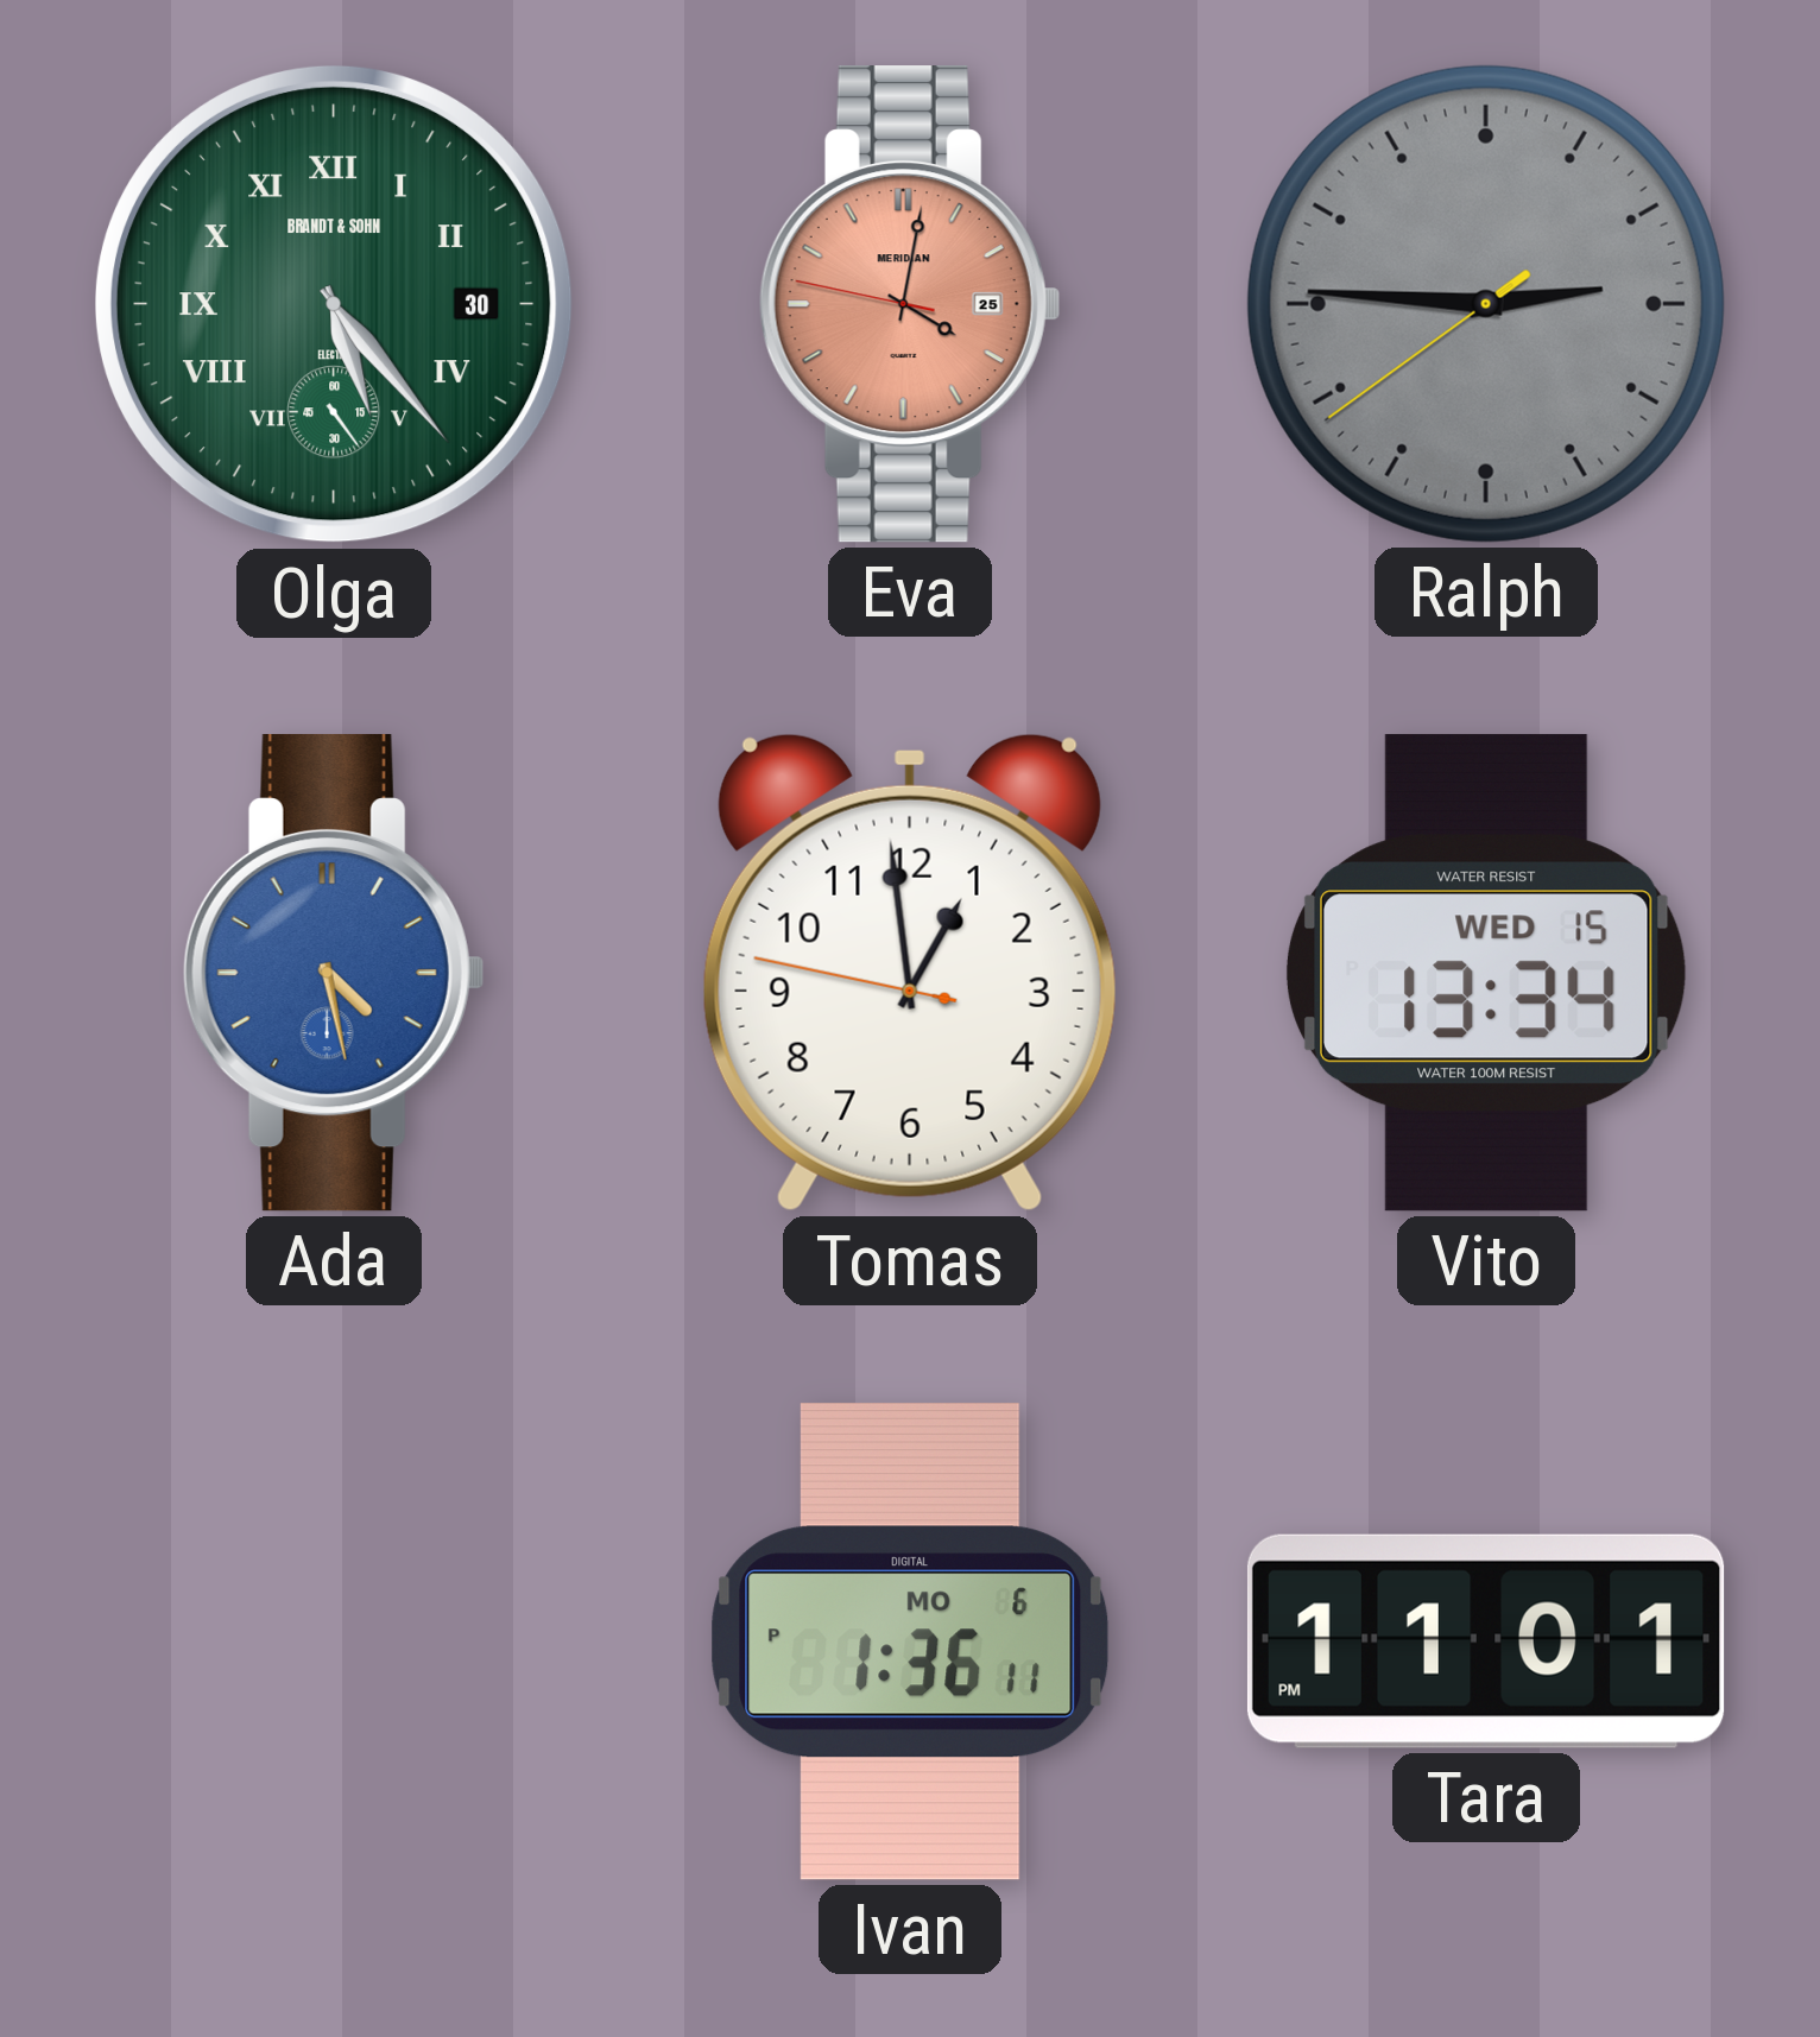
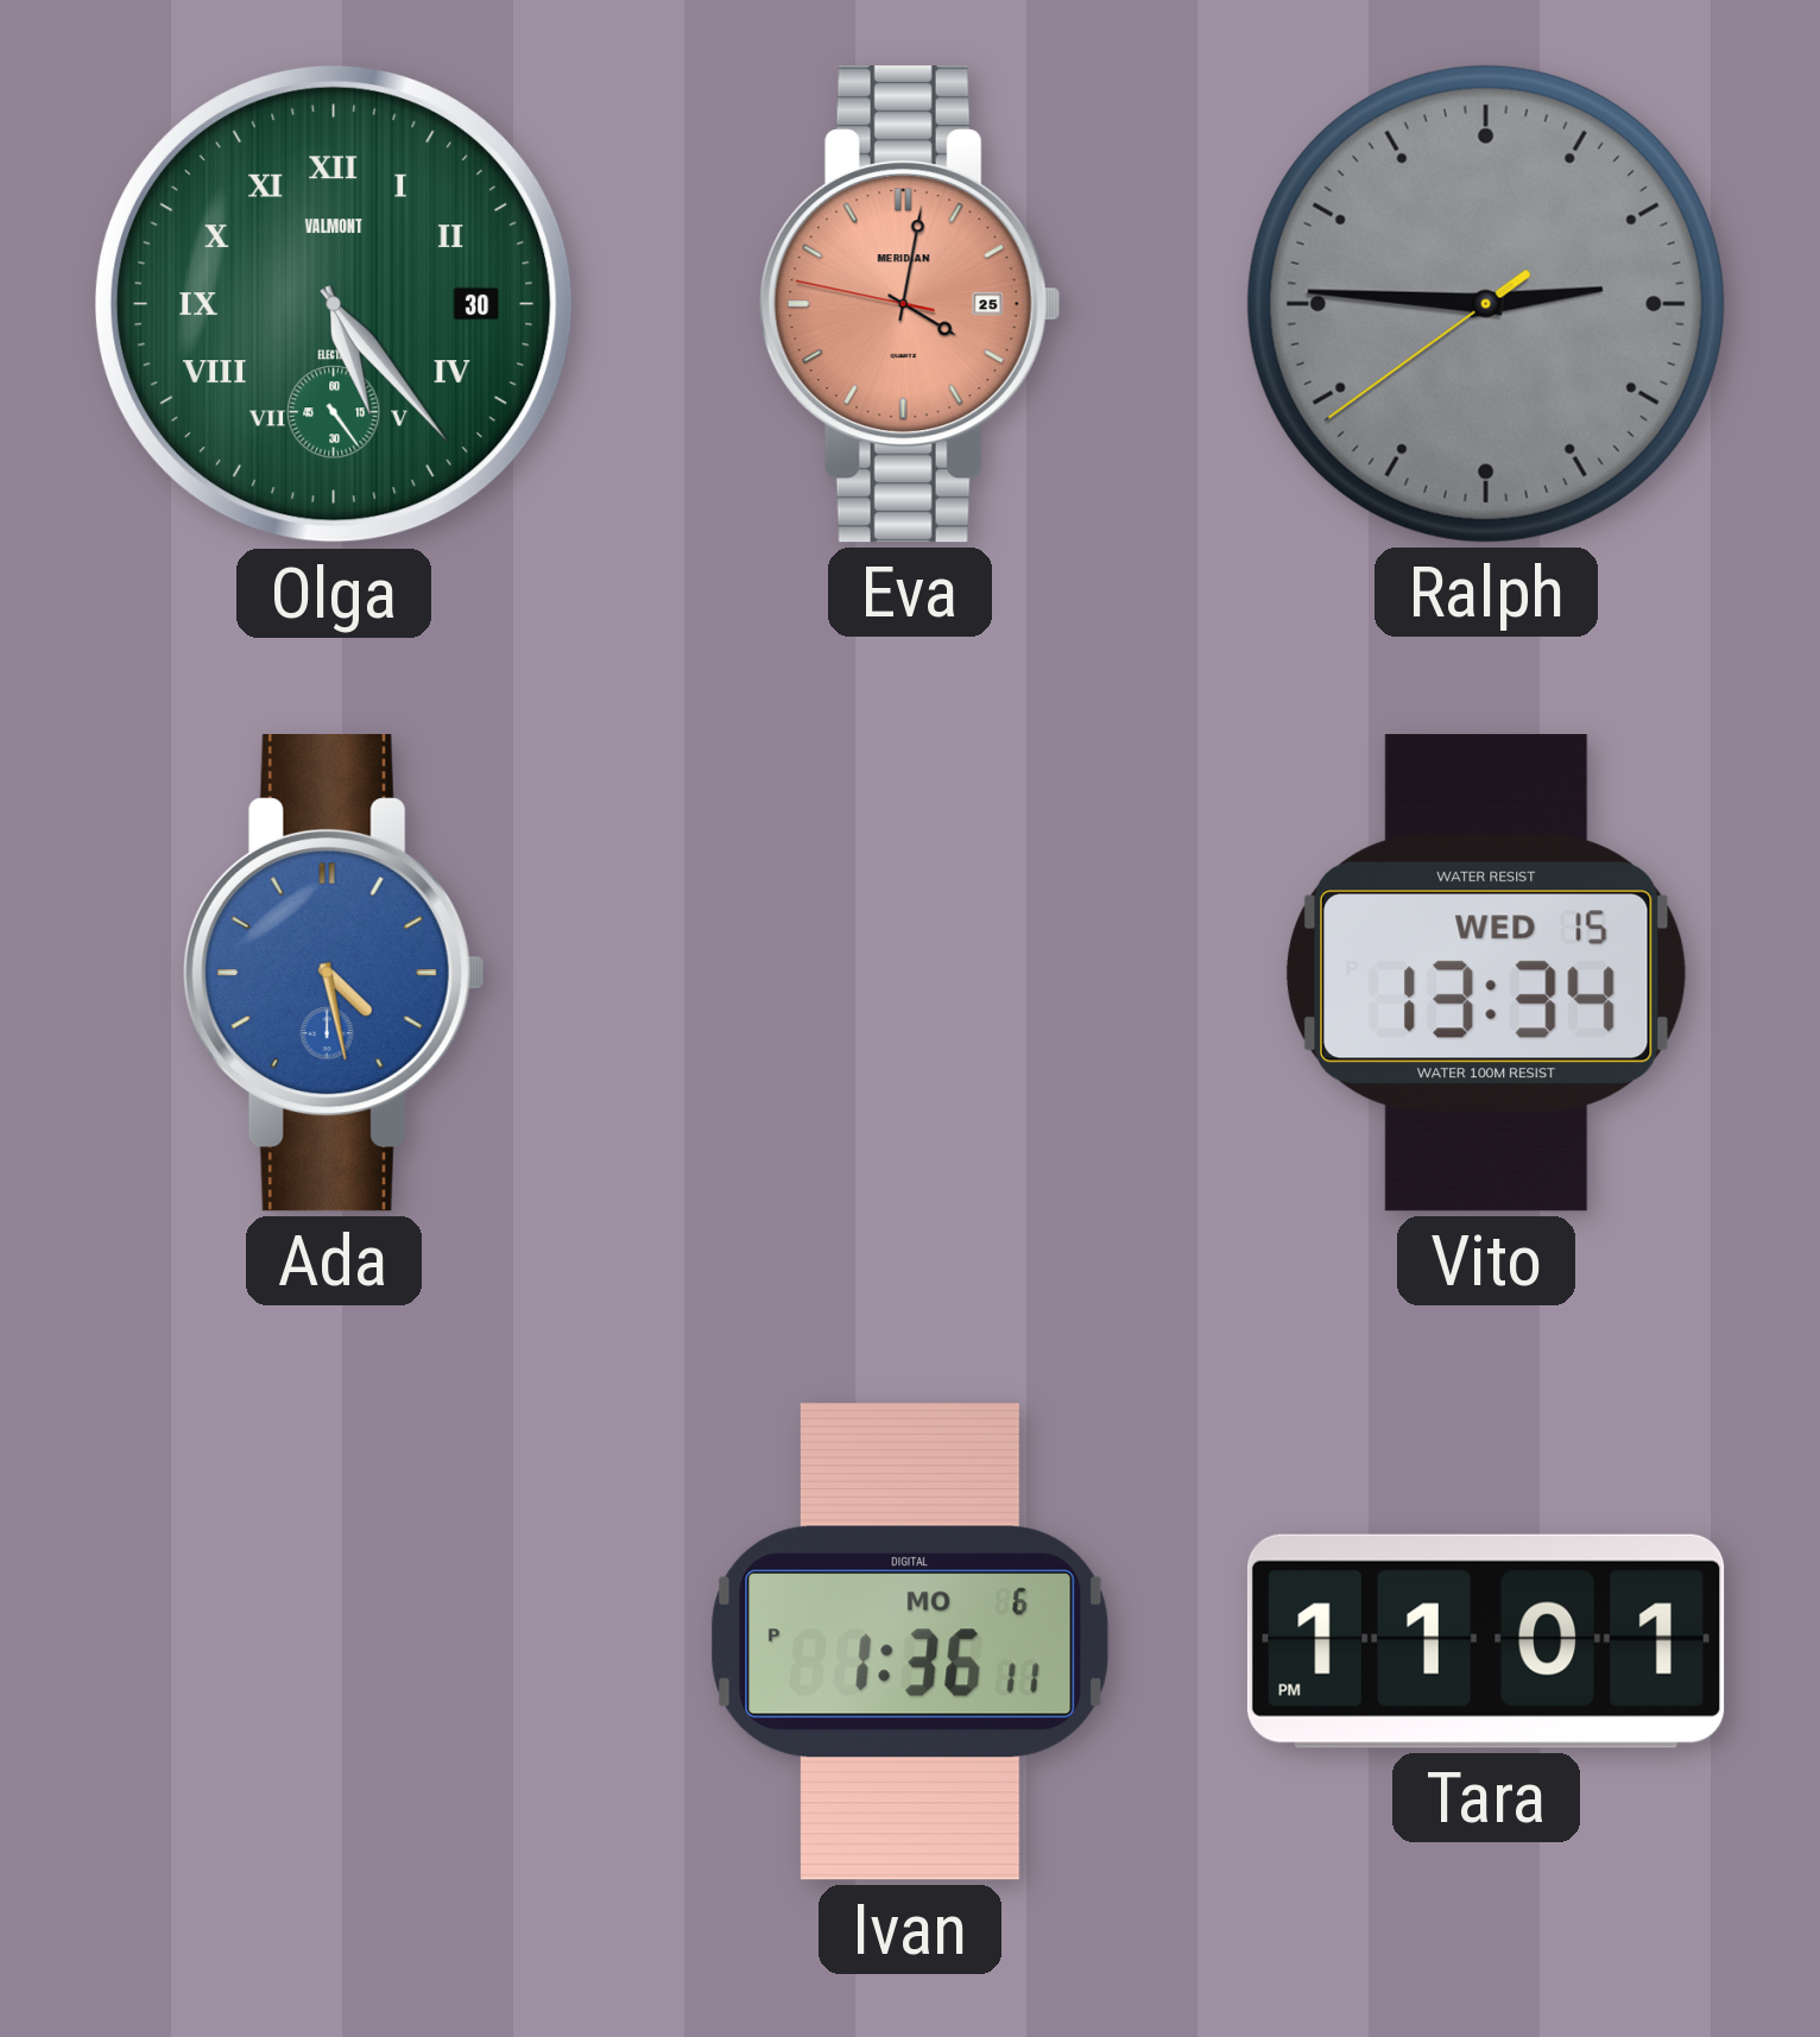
Olga brand: BRANDT & SOHN -> VALMONT (334, 304)
Tomas: 12:58 -> none (910, 973)
